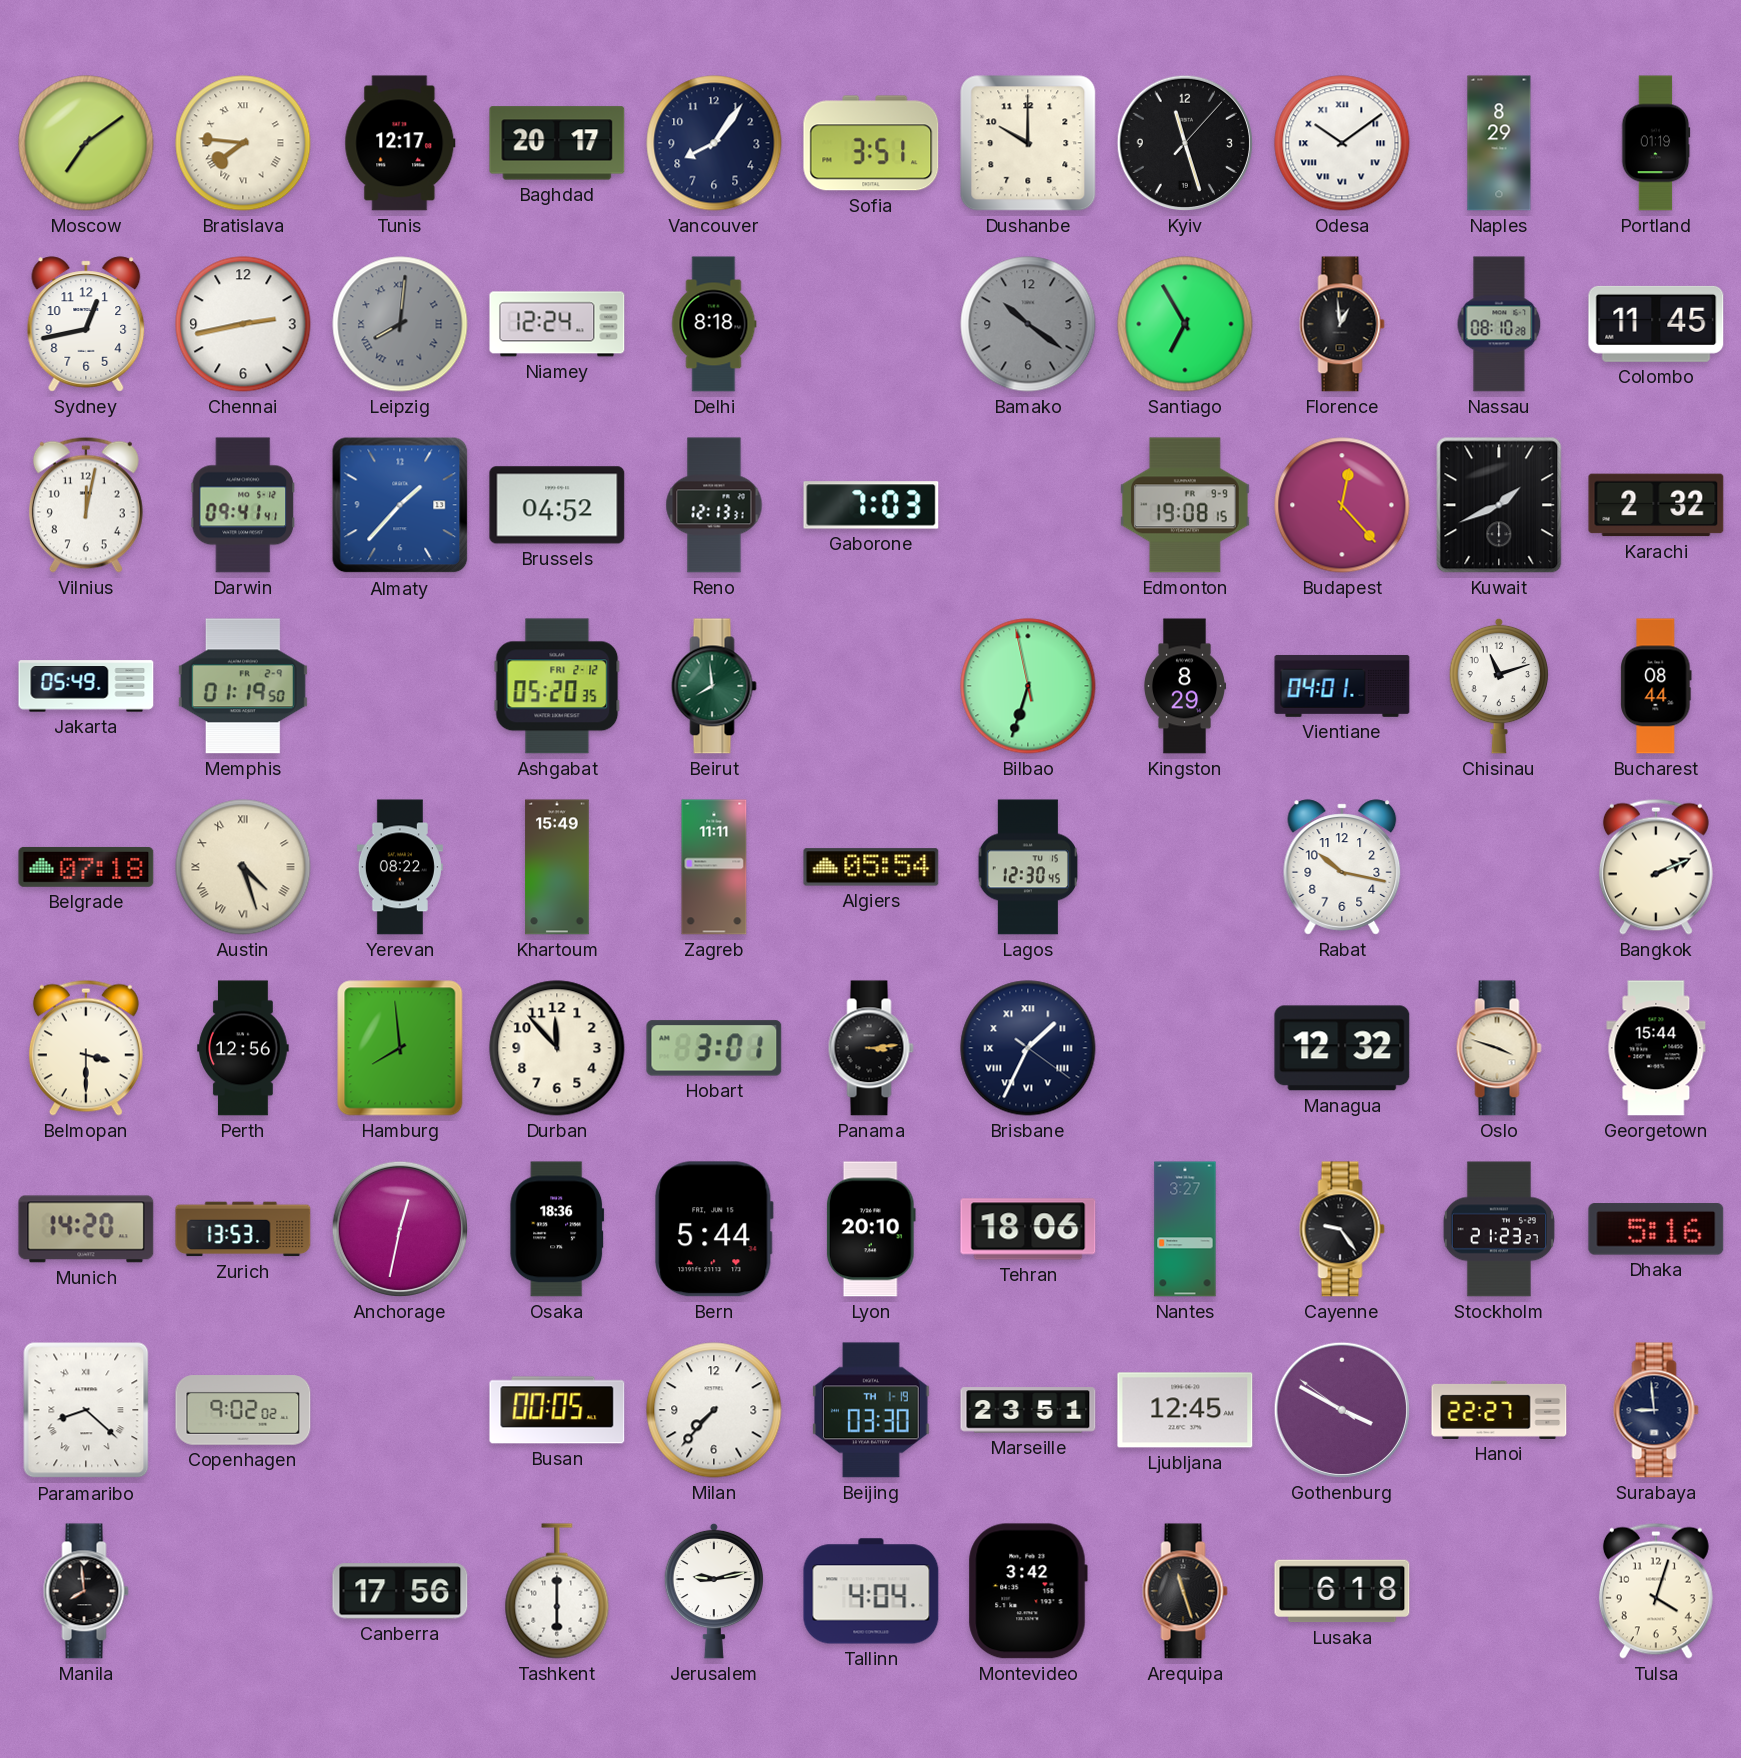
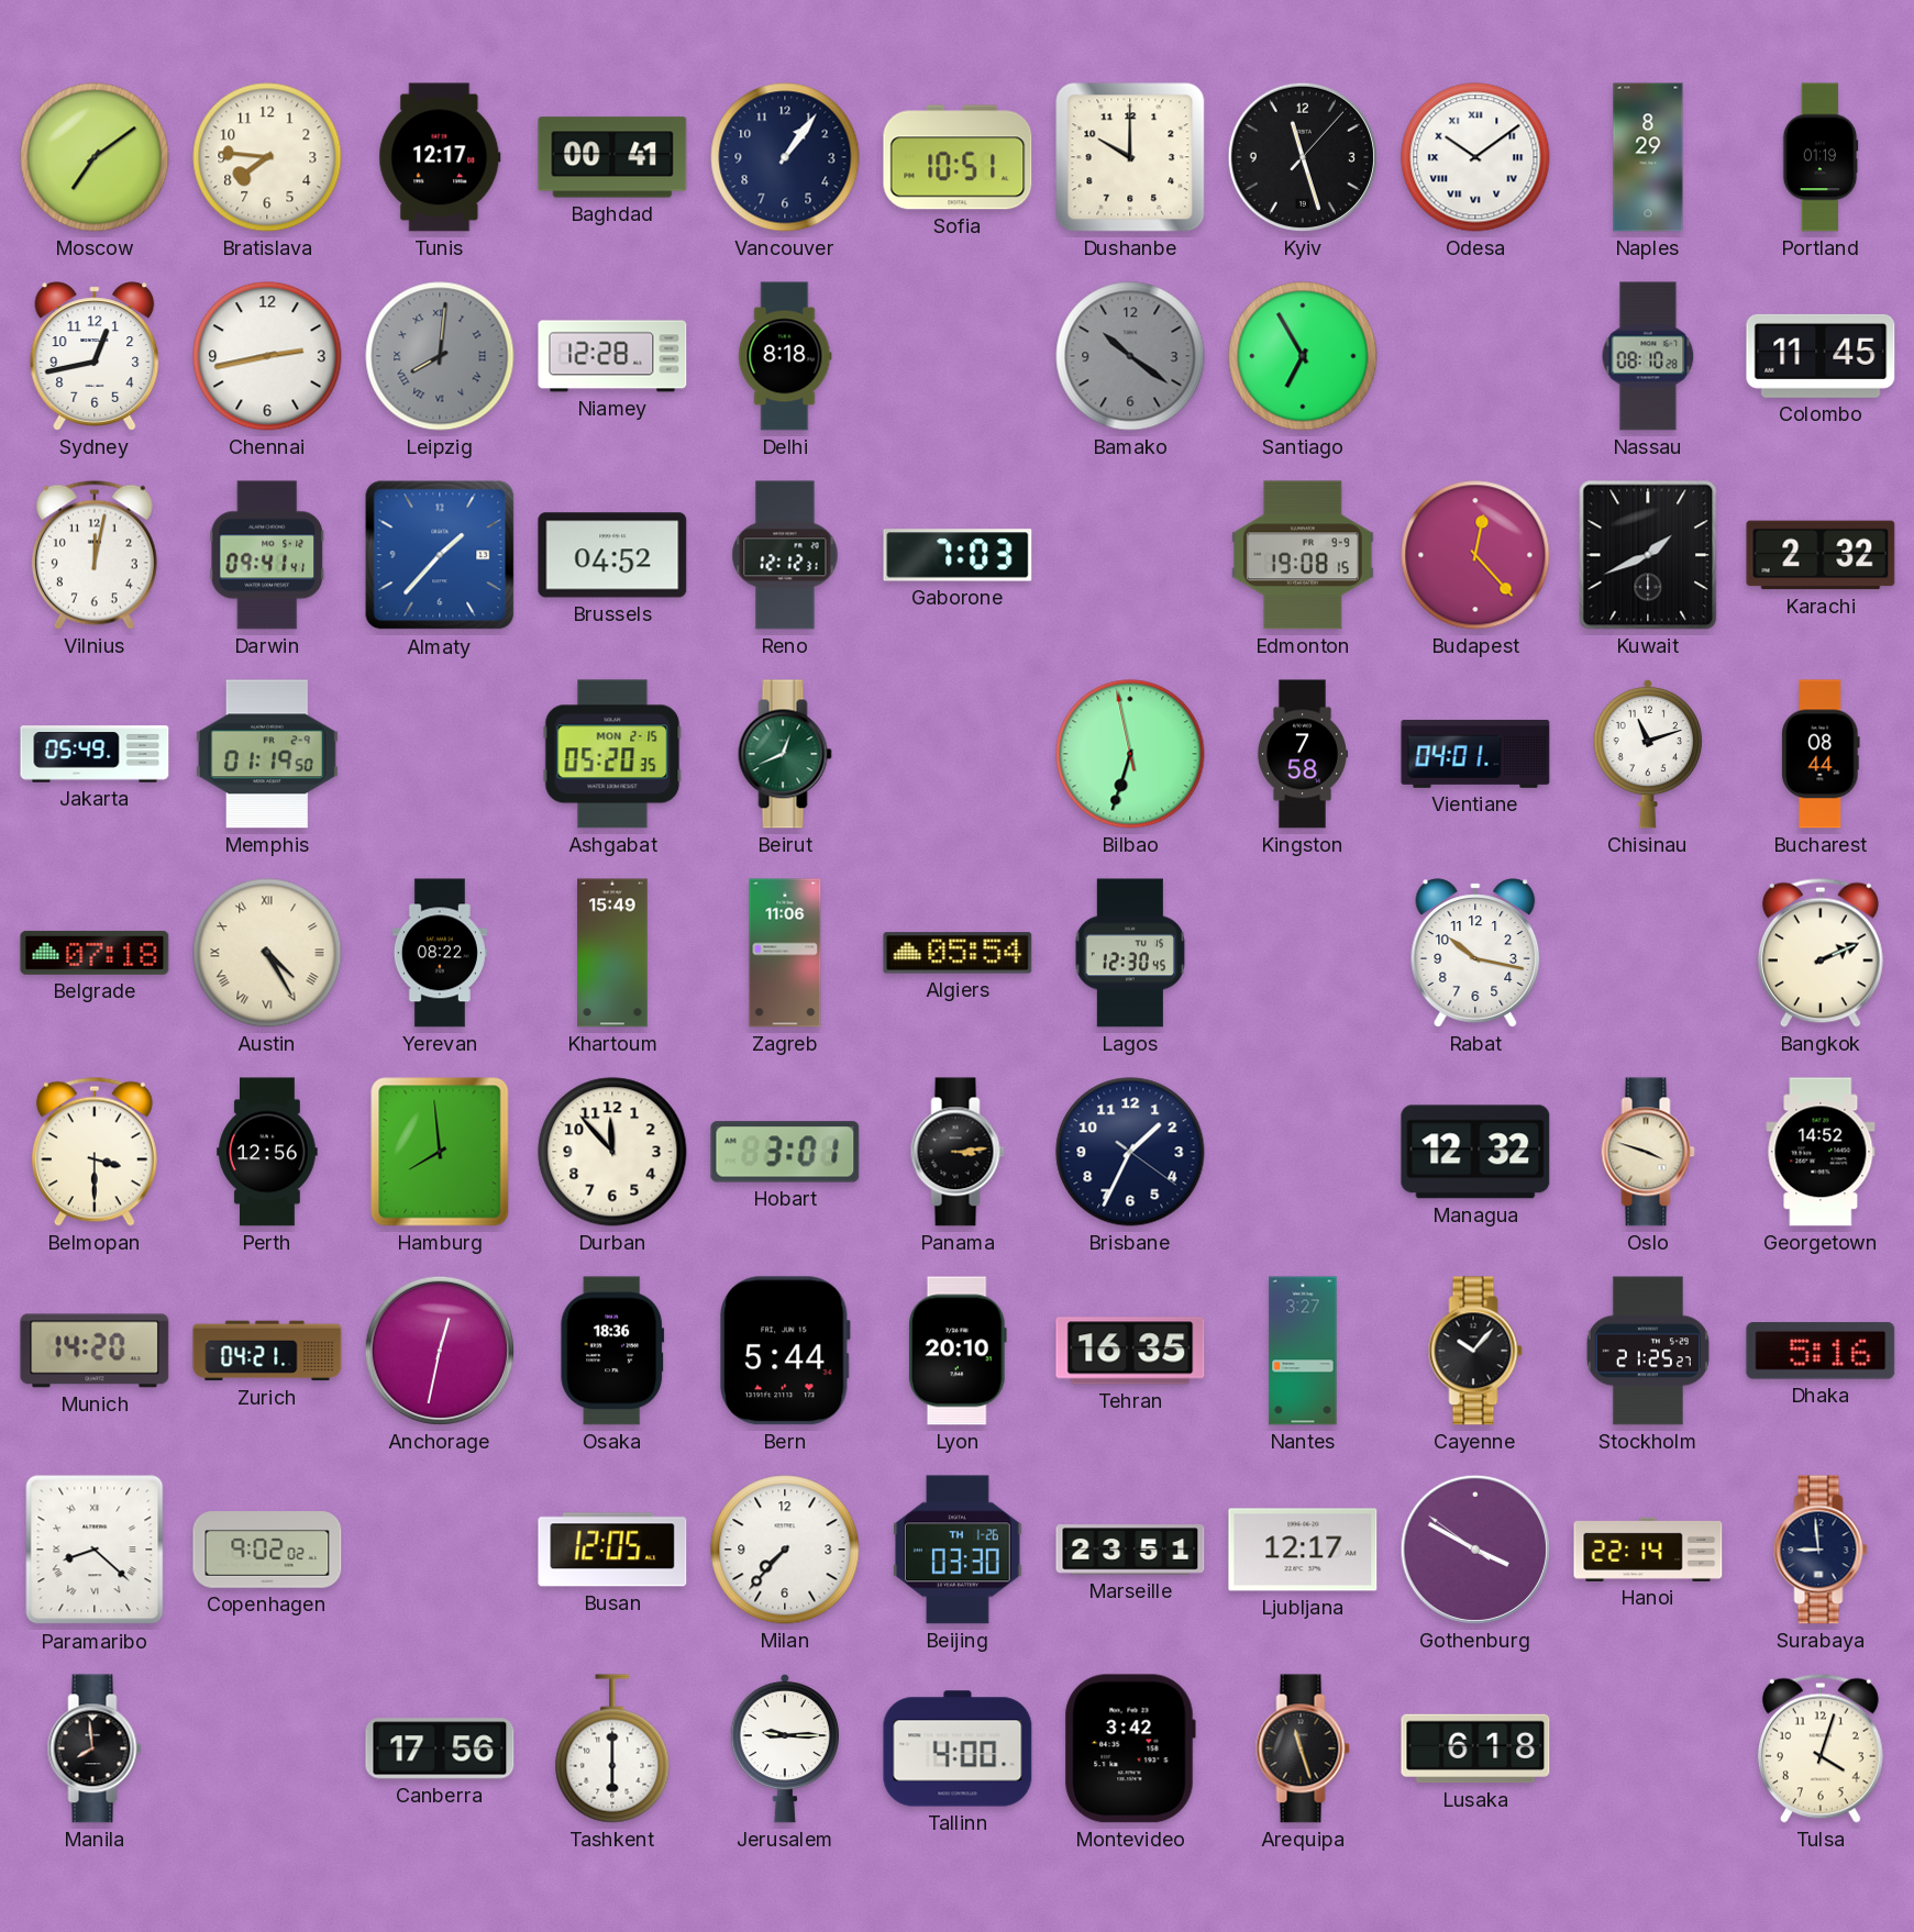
Bratislava numerals: Roman -> Arabic (267, 157)
Baghdad: 20:17 -> 00:41 (612, 157)
Vancouver: 8:06 -> 1:06 (785, 157)
Sofia: 3:51 -> 10:51 (958, 157)
Niamey: 12:24 -> 12:28 (612, 356)
Florence: 12:59 -> none (1342, 324)
Reno: 12:13 -> 12:12 (785, 555)
Ashgabat date: FRI 2-12 -> MON 2-15 (612, 754)
Beirut: 7:59 -> 12:41 (785, 754)
Kingston: 8:29 -> 7:58 (1302, 754)
Austin: 4:27 -> 4:25 (267, 953)
Zagreb: 11:11 -> 11:06 (785, 953)
Brisbane numerals: Roman -> Arabic (1130, 1152)
Georgetown: 15:44 -> 14:52 (1821, 1152)
Zurich: 13:53 -> 04:21 (267, 1351)
Tehran: 18:06 -> 16:35 (1130, 1351)
Cayenne: 9:24 -> 10:07 (1475, 1351)
Stockholm: 21:23 -> 21:25 (1648, 1351)
Busan: 00:05 -> 12:05 (612, 1550)
Beijing date: TH 1-19 -> TH 1-26 (959, 1550)
Ljubljana: 12:45 -> 12:17 (1303, 1550)
Hanoi: 22:27 -> 22:14 (1648, 1550)
Jerusalem: 9:13 -> 9:15 (785, 1748)
Tallinn: 4:04 -> 4:00 (958, 1748)
